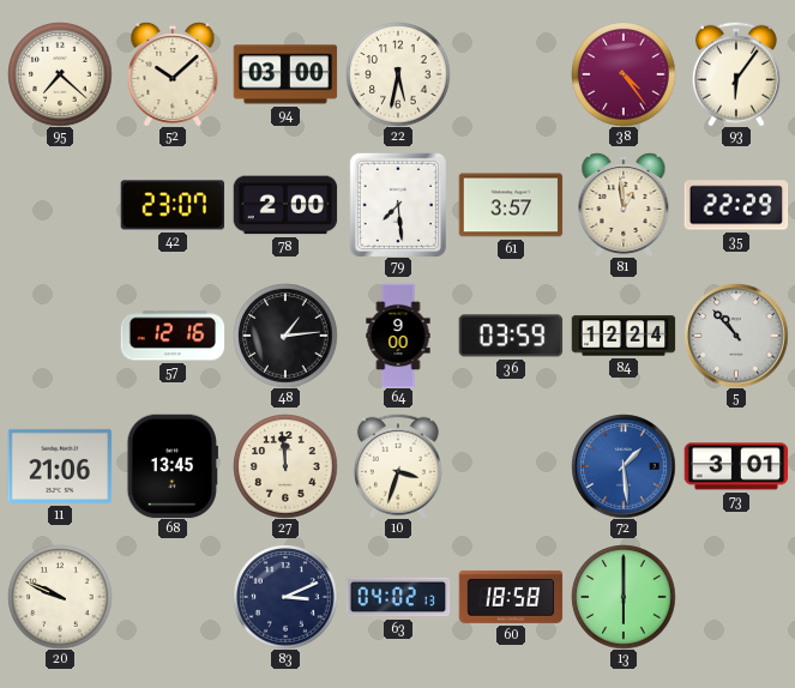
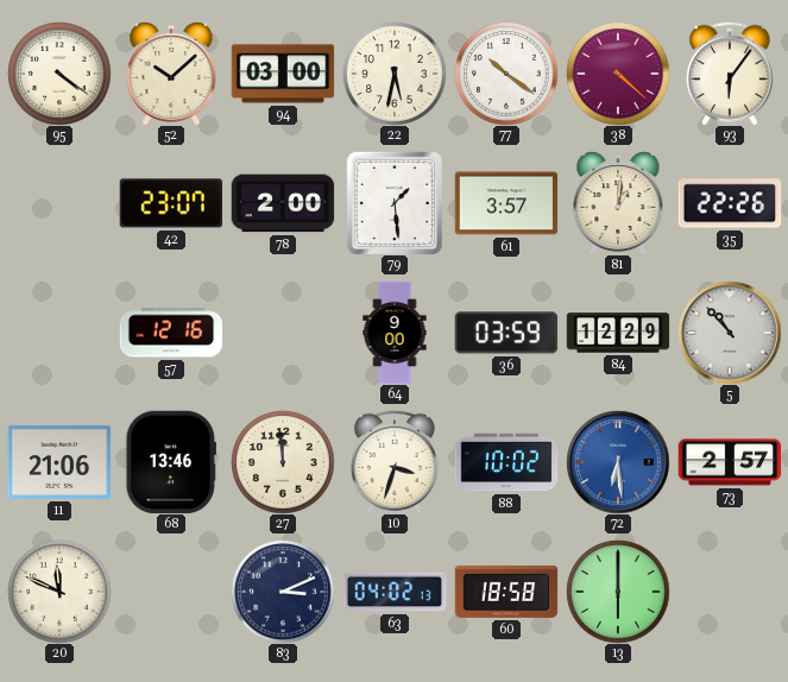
95: 7:22 -> 4:21 (59, 74)
77: none -> 10:21 (506, 74)
38: 4:24 -> 4:22 (618, 74)
79: 7:29 -> 1:29 (395, 203)
81: 12:59 -> 1:01 (618, 203)
35: 22:29 -> 22:26 (730, 203)
48: 1:14 -> none (285, 336)
84: 12:24 -> 12:29 (618, 333)
68: 13:45 -> 13:46 (171, 462)
88: none -> 10:02 (506, 462)
72: 1:29 -> 6:29 (618, 462)
73: 3:01 -> 2:57 (730, 462)
20: 9:49 -> 11:49 (59, 592)
